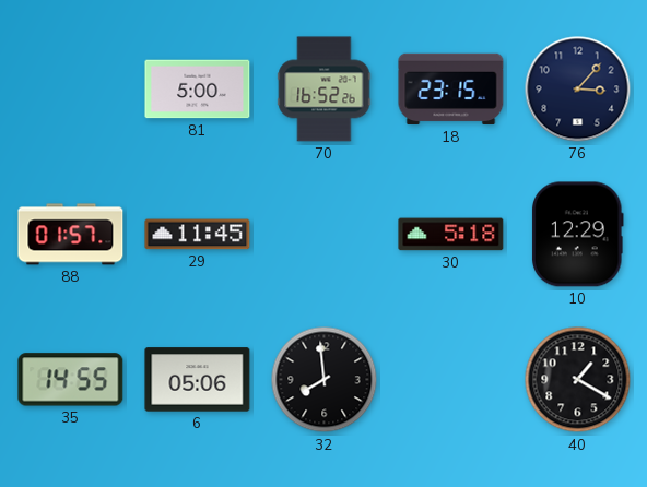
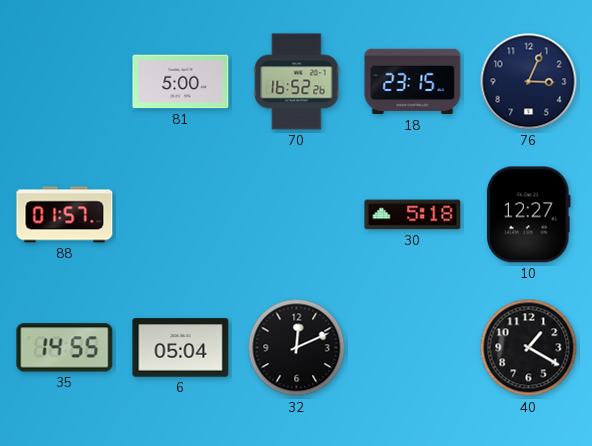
76: 3:07 -> 3:04 (529, 82)
29: 11:45 -> none (198, 235)
10: 12:29 -> 12:27 (529, 215)
6: 05:06 -> 05:04 (181, 348)
32: 7:59 -> 12:11 (297, 348)
